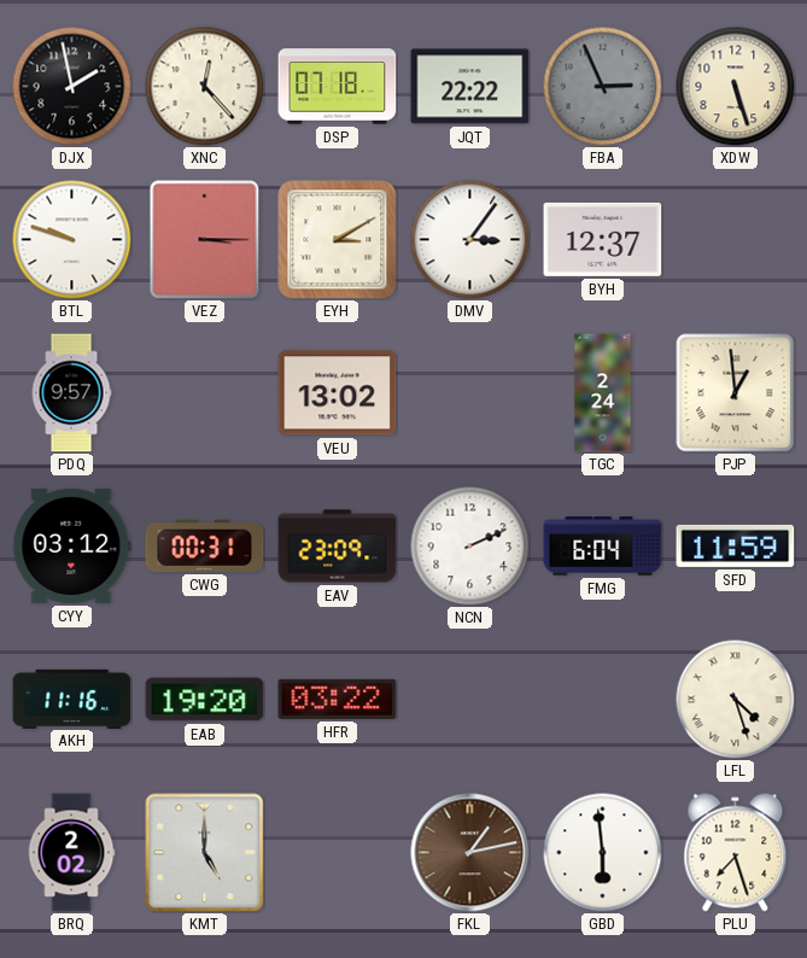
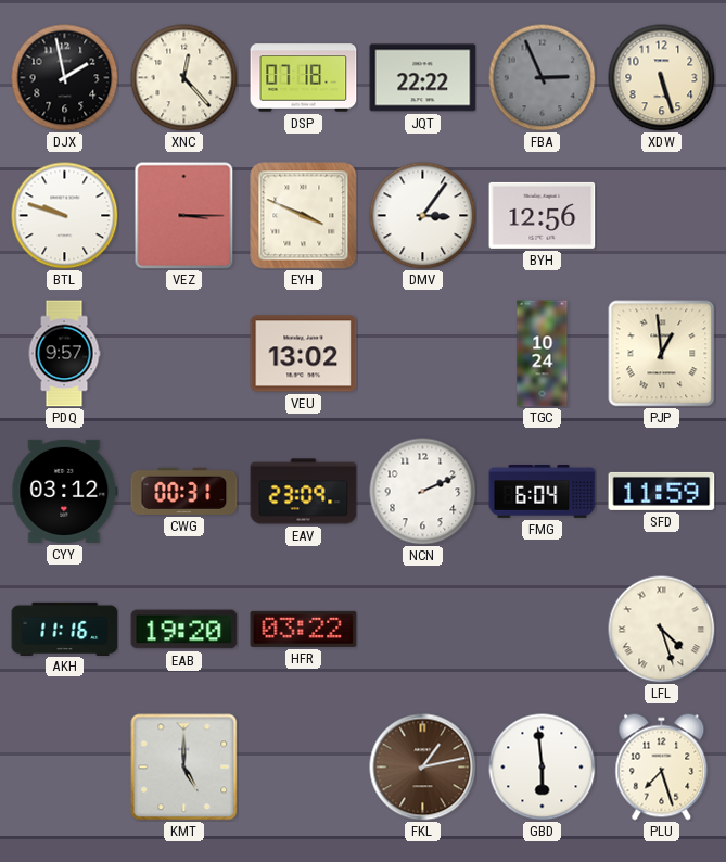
EYH: 3:10 -> 3:49 (304, 216)
BYH: 12:37 -> 12:56 (543, 215)
TGC: 2:24 -> 10:24 (543, 354)
BRQ: 2:02 -> none (71, 853)
